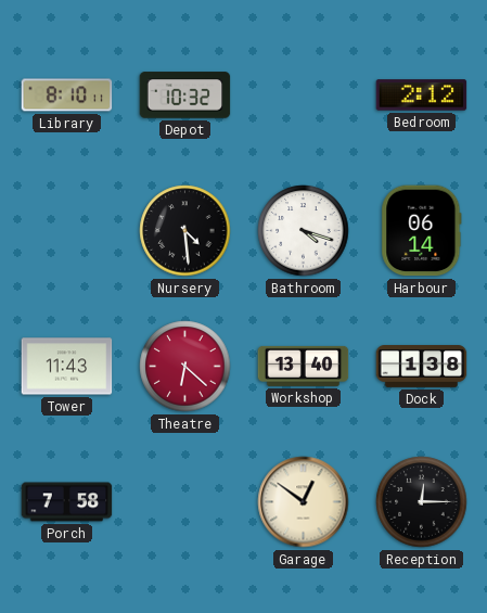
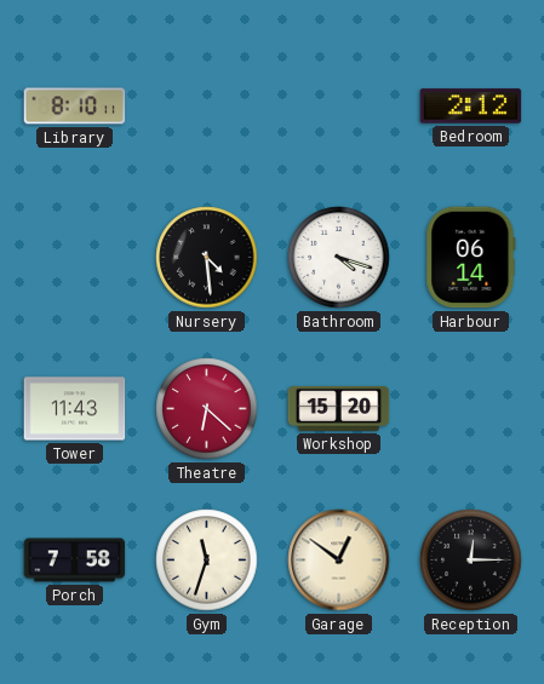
Depot: 10:32 -> none (185, 95)
Workshop: 13:40 -> 15:20 (339, 408)
Dock: 1:38 -> none (422, 367)
Gym: none -> 11:33 (207, 561)
